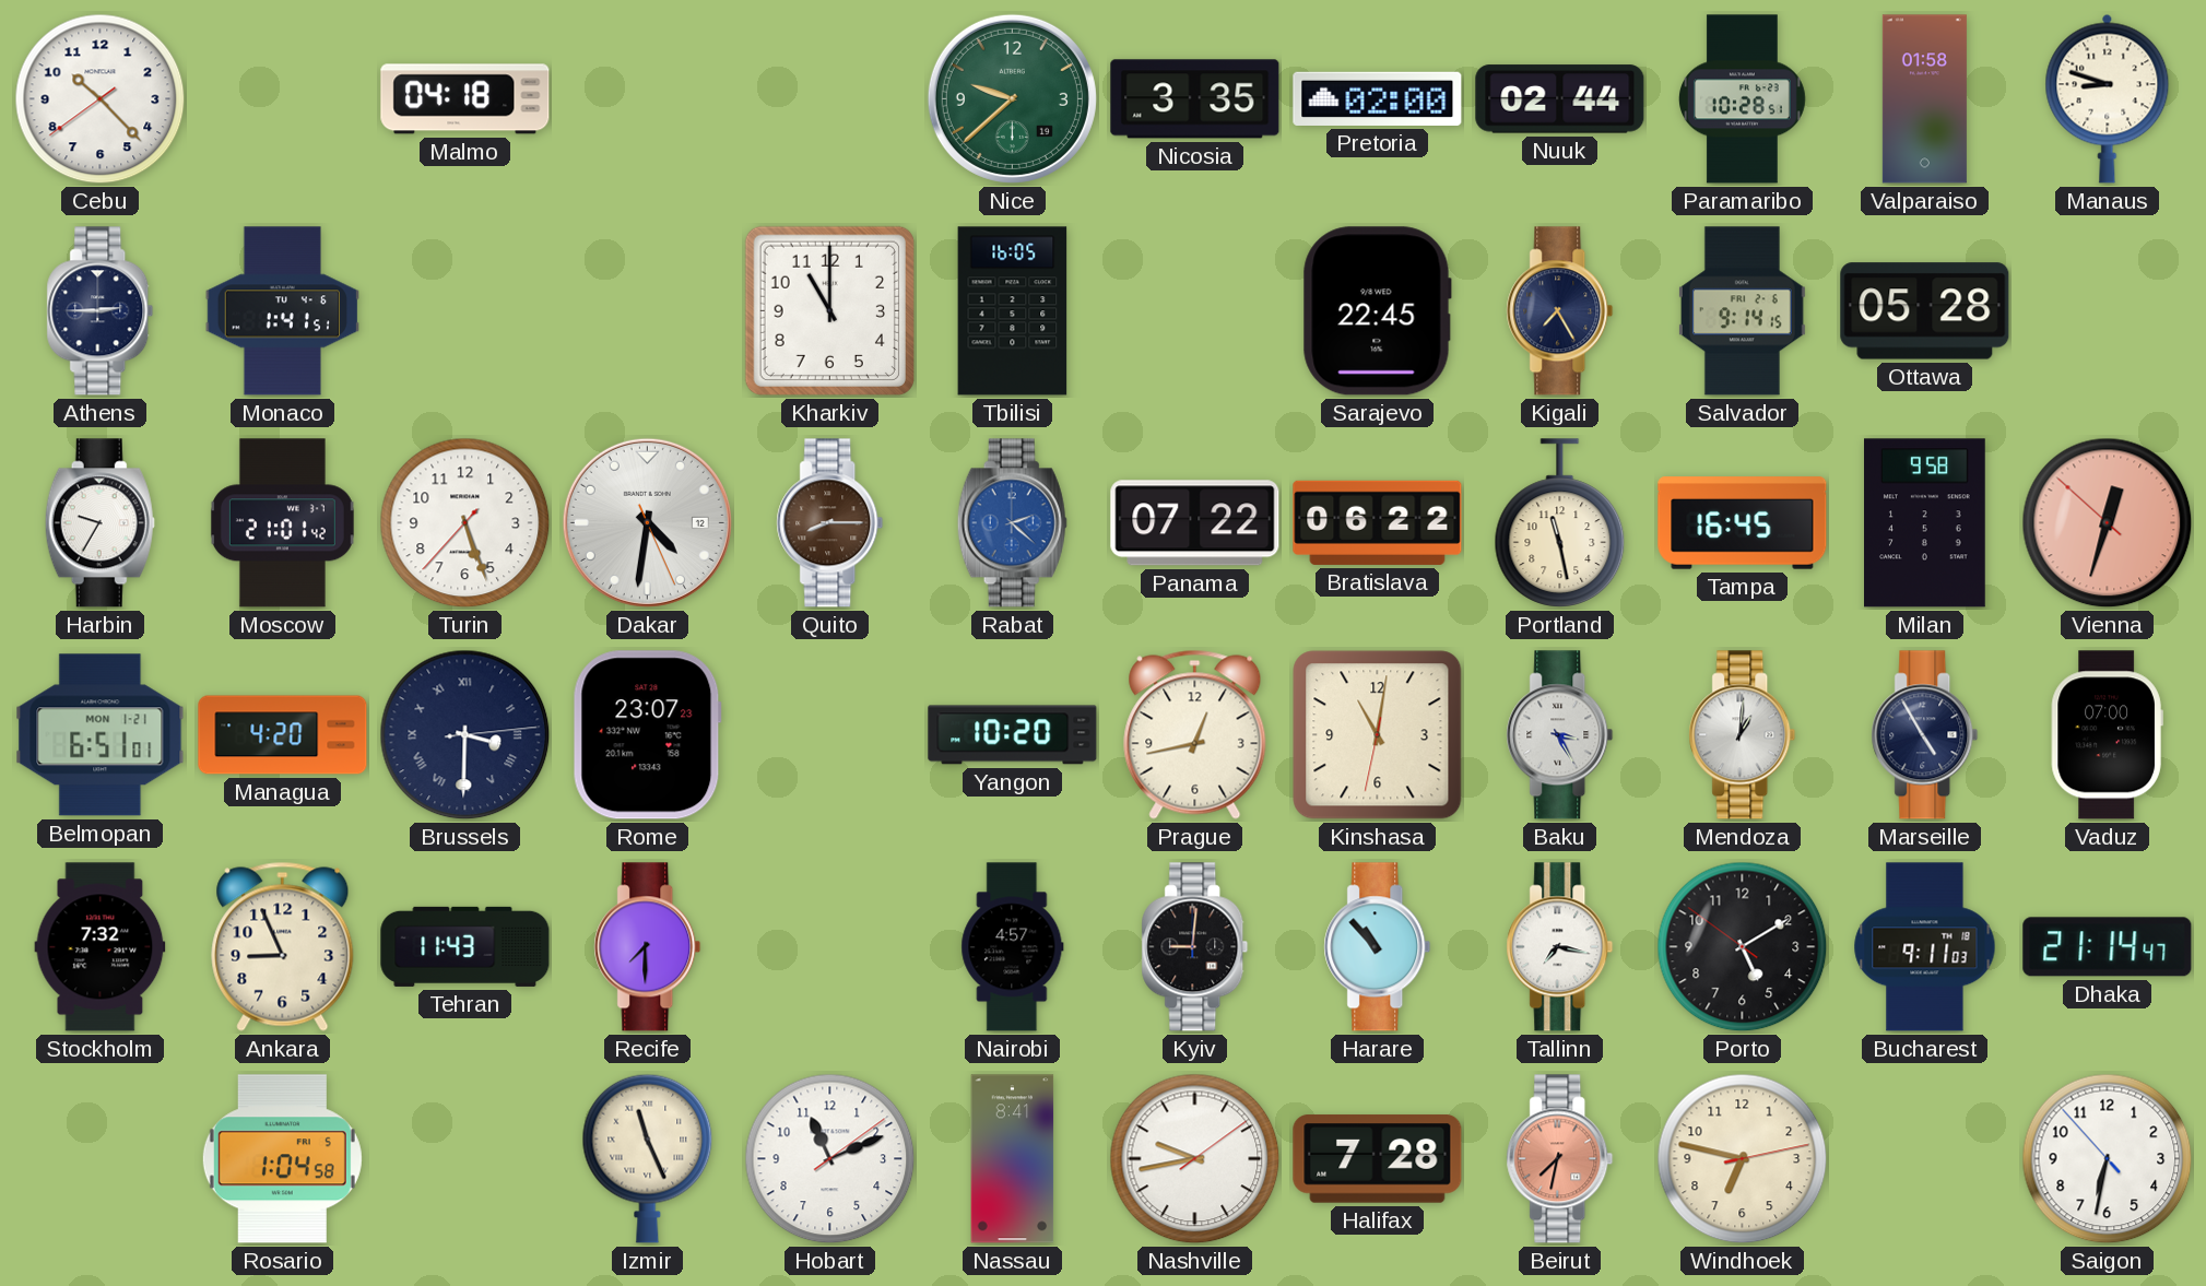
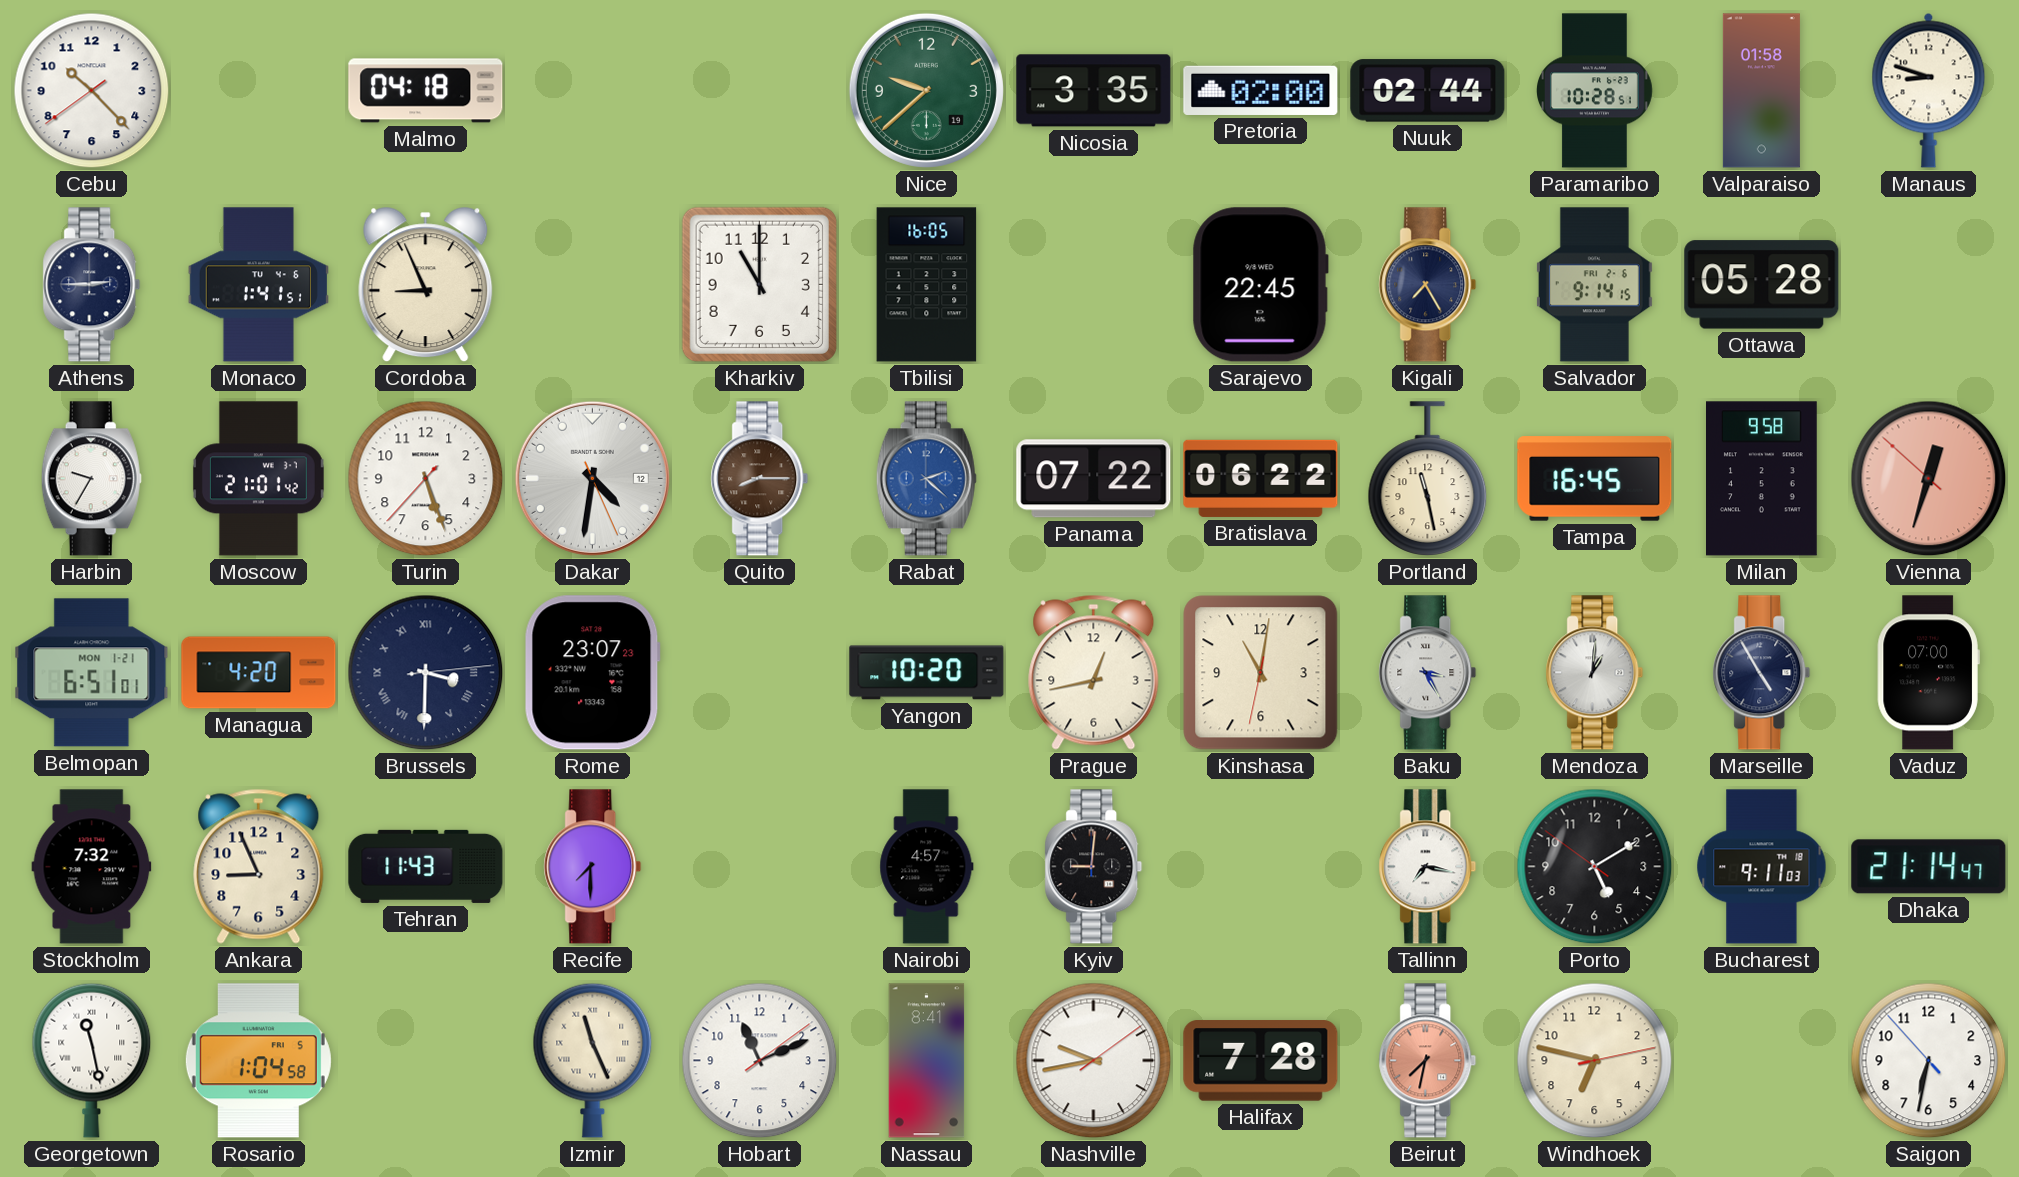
Cordoba: none -> 8:56 (426, 285)
Harare: 10:53 -> none (1378, 947)
Georgetown: none -> 11:28 (92, 1060)
